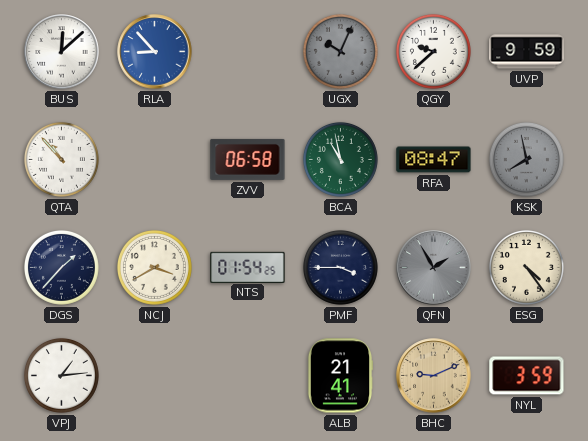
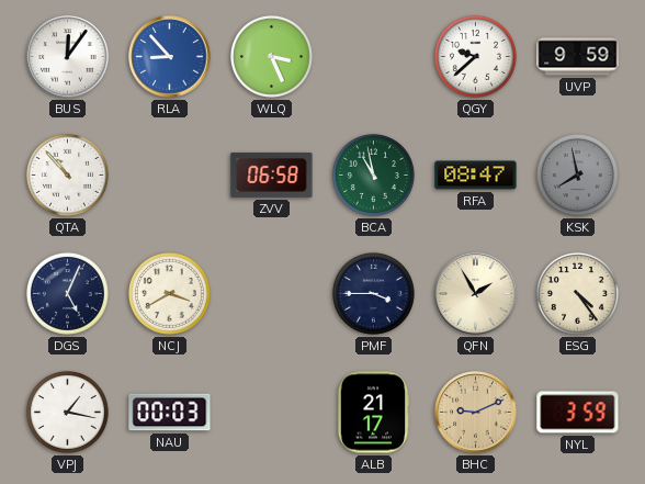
BUS: 12:08 -> 12:06 (68, 57)
WLQ: none -> 3:26 (271, 56)
UGX: 10:04 -> none (340, 51)
DGS: 1:37 -> 5:04 (67, 293)
NTS: 01:54 -> none (248, 267)
QFN dial: grey -> cream (476, 294)
VPJ: 1:14 -> 1:17 (67, 412)
NAU: none -> 00:03 (170, 413)
ALB: 21:41 -> 21:17 (373, 413)
